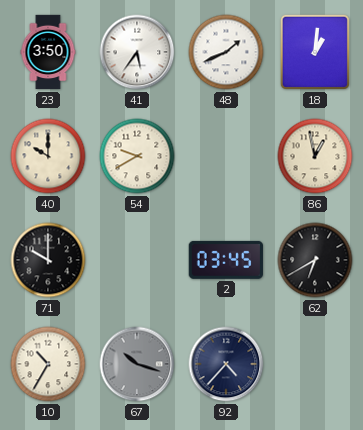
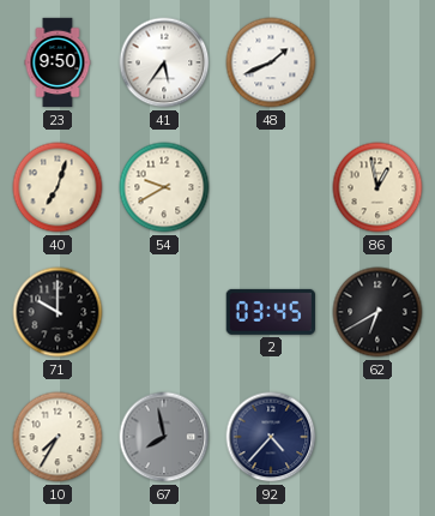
23: 3:50 -> 9:50 (58, 62)
18: 1:01 -> none (315, 52)
40: 10:00 -> 7:03 (58, 187)
10: 10:35 -> 7:35 (58, 437)
67: 10:18 -> 7:58 (164, 437)
